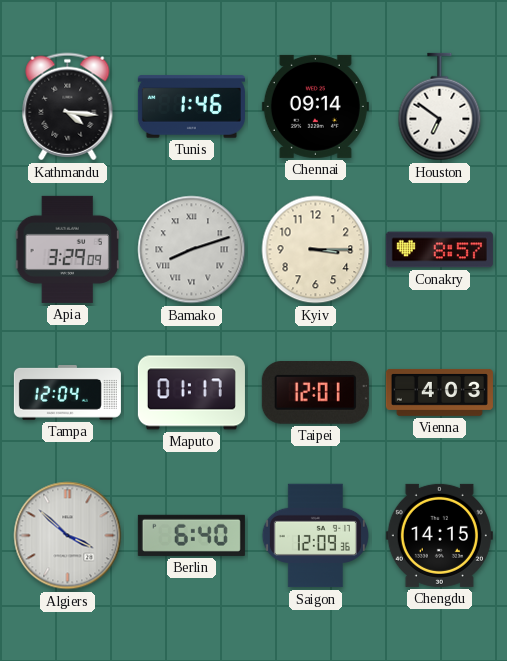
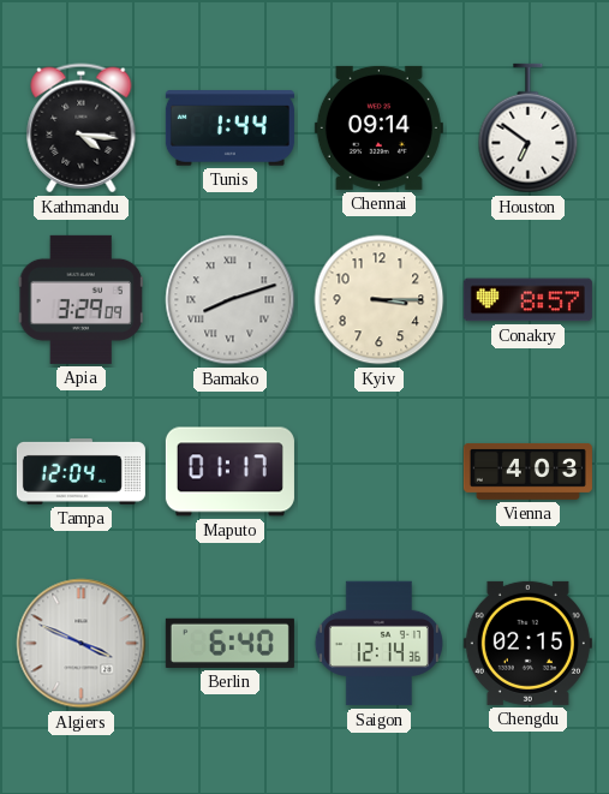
Tunis: 1:46 -> 1:44 (229, 129)
Taipei: 12:01 -> none (315, 393)
Algiers: 3:52 -> 3:49 (82, 644)
Saigon: 12:09 -> 12:14 (378, 644)
Chengdu: 14:15 -> 02:15 (527, 643)
